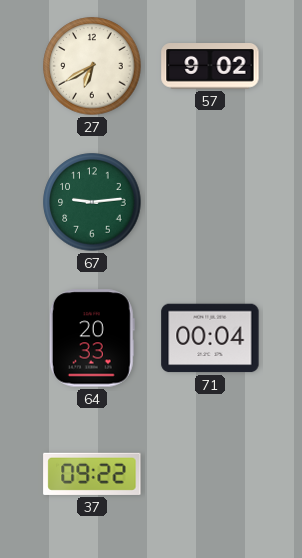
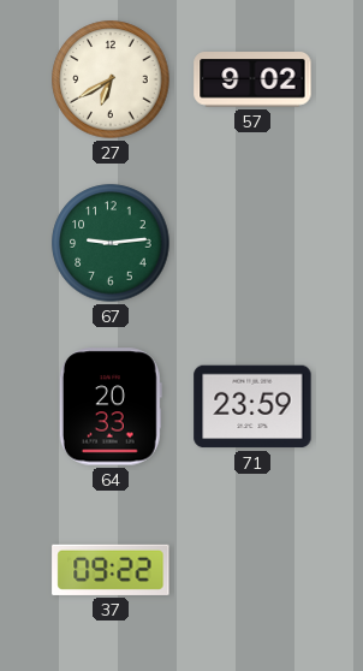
71: 00:04 -> 23:59 (252, 406)
